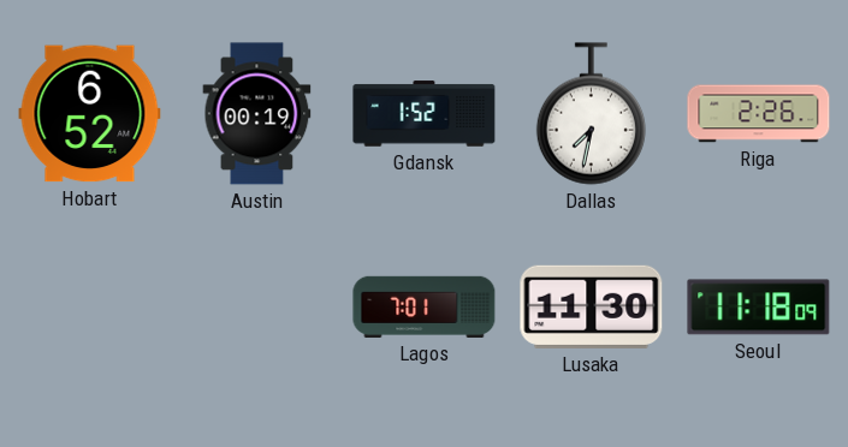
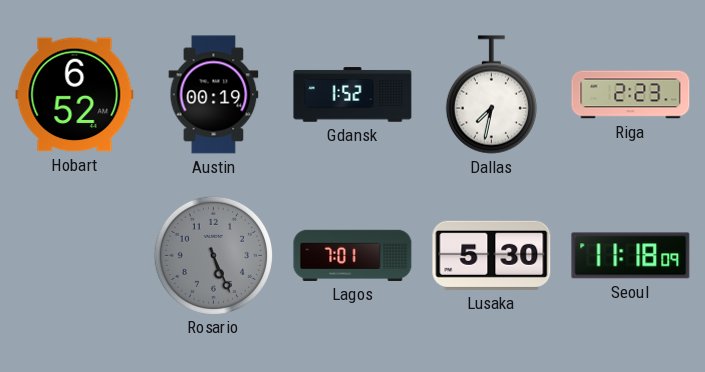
Riga: 2:26 -> 2:23 (631, 95)
Rosario: none -> 5:26 (213, 255)
Lusaka: 11:30 -> 5:30 (492, 255)
